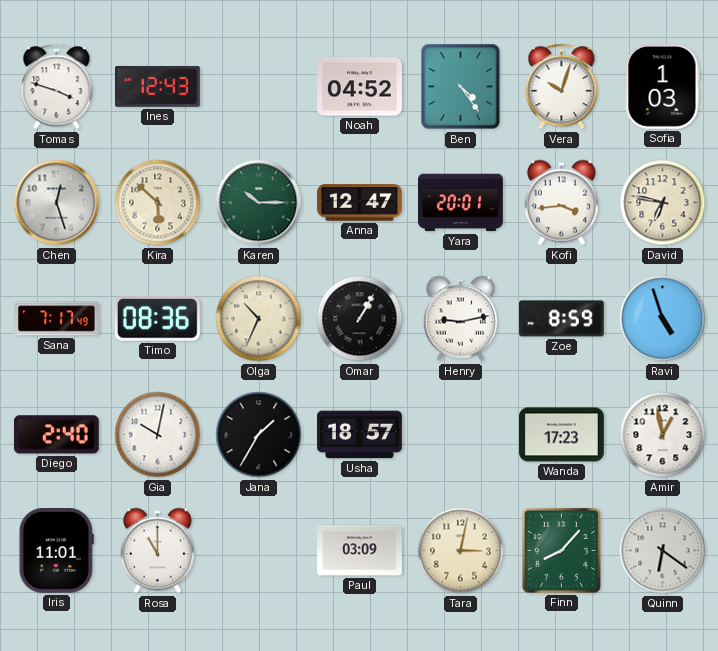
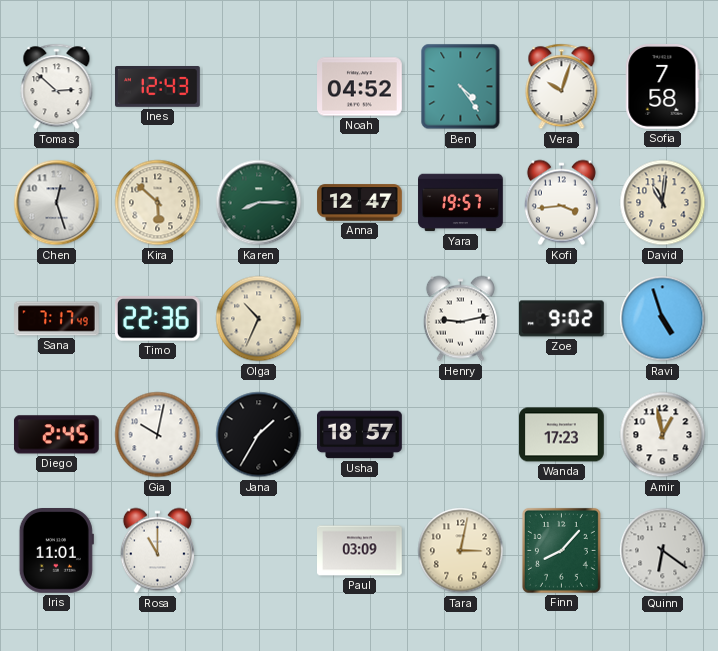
Tomas: 3:48 -> 2:52 (57, 87)
Sofia: 1:03 -> 7:58 (663, 87)
Karen: 10:15 -> 8:15 (259, 203)
Yara: 20:01 -> 19:57 (461, 203)
David: 6:47 -> 11:01 (663, 203)
Timo: 08:36 -> 22:36 (157, 319)
Omar: 1:05 -> none (360, 319)
Zoe: 8:59 -> 9:02 (562, 319)
Diego: 2:40 -> 2:45 (56, 435)
